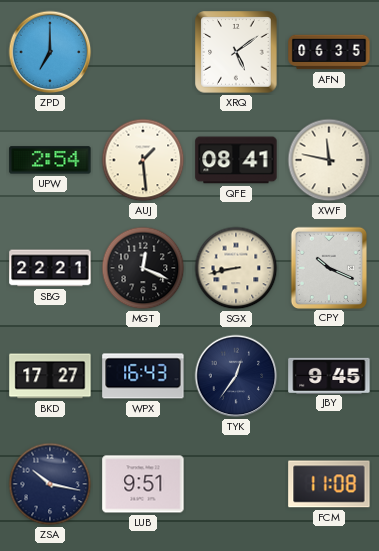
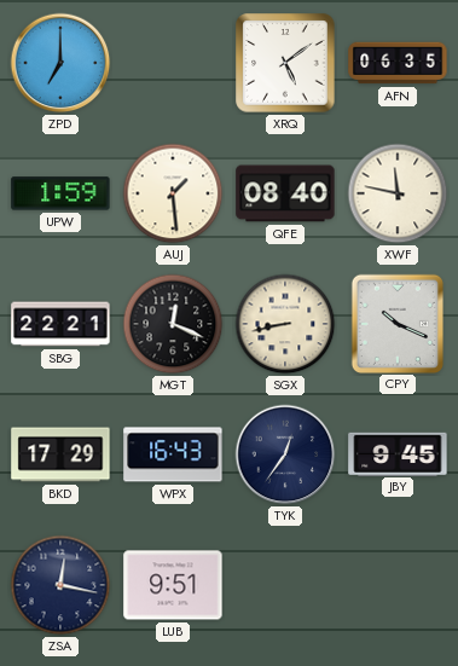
UPW: 2:54 -> 1:59 (60, 193)
QFE: 08:41 -> 08:40 (285, 193)
BKD: 17:27 -> 17:29 (60, 454)
ZSA: 10:17 -> 12:17 (60, 585)
FCM: 11:08 -> none (329, 484)
